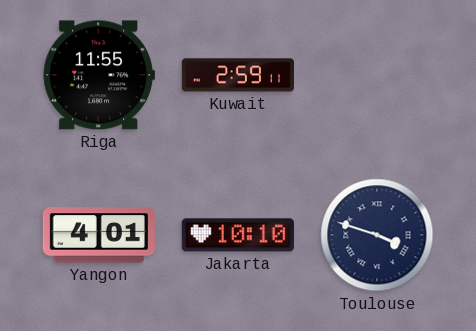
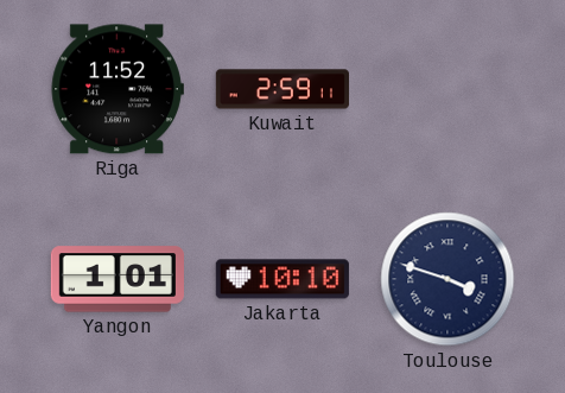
Riga: 11:55 -> 11:52 (118, 89)
Yangon: 4:01 -> 1:01 (118, 279)
